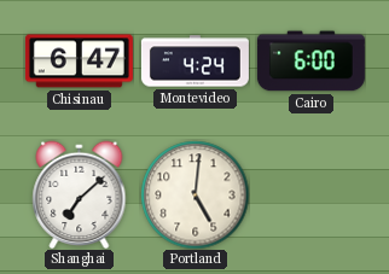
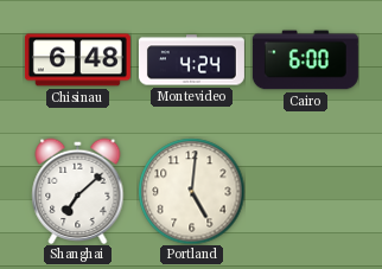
Chisinau: 6:47 -> 6:48 (77, 60)
